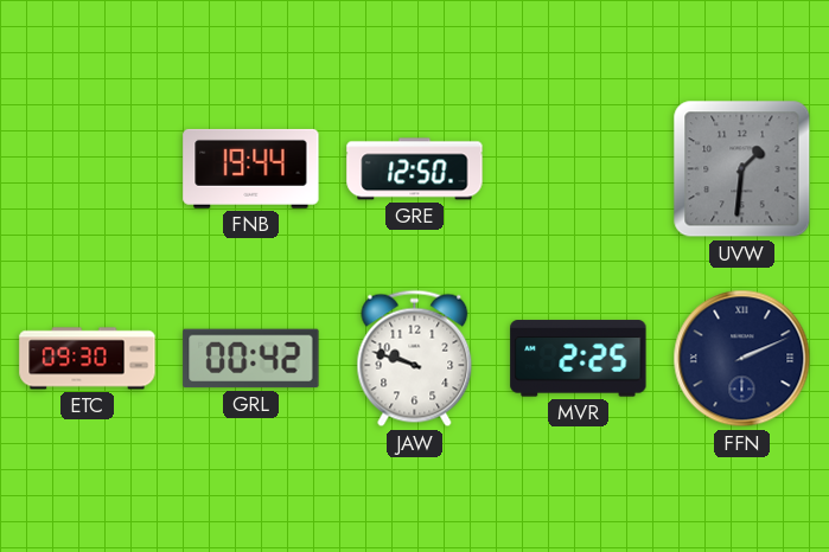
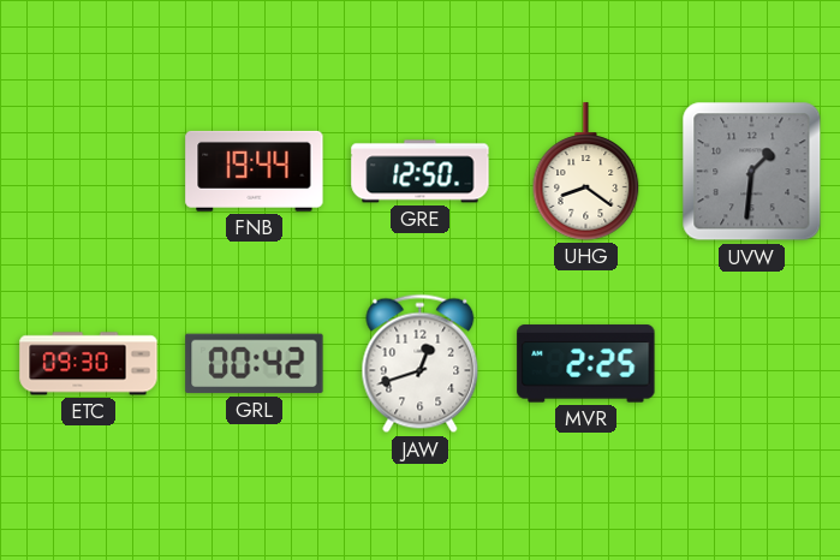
UHG: none -> 8:21 (586, 172)
JAW: 9:48 -> 12:42 (421, 364)
FFN: 2:11 -> none (742, 359)
